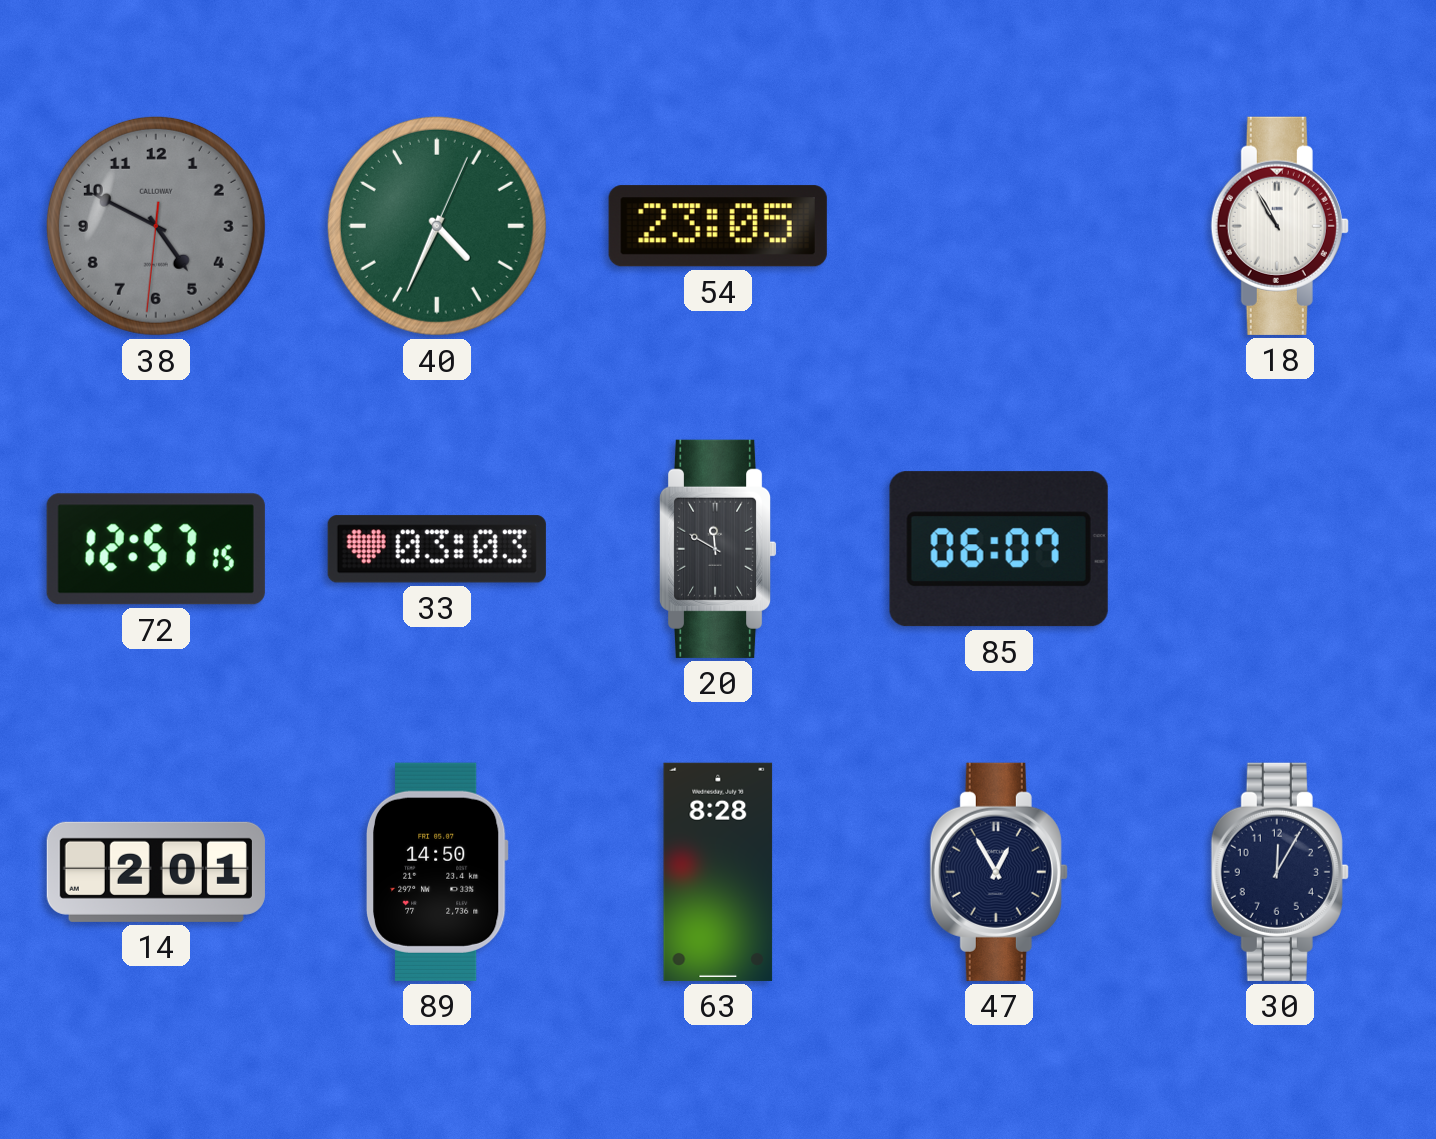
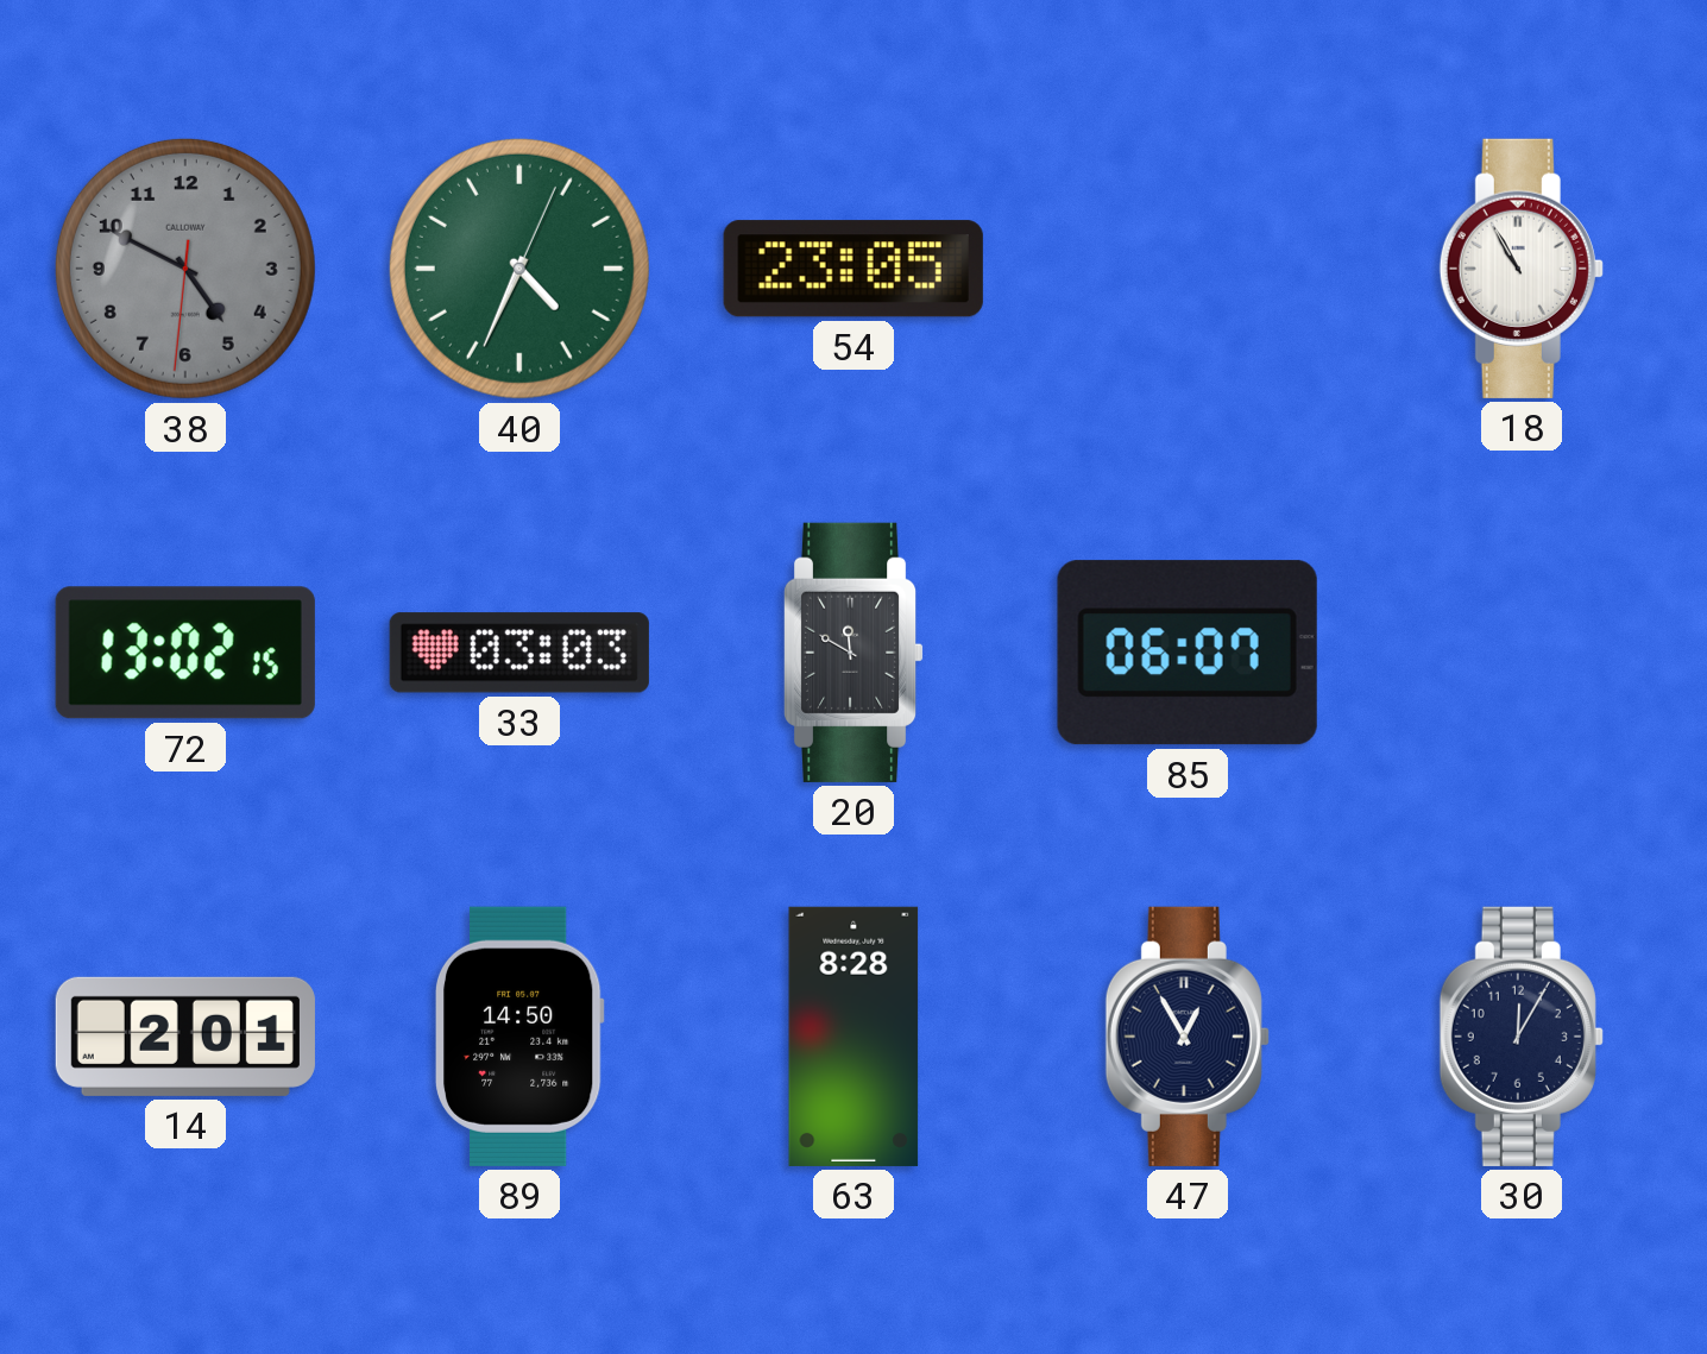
72: 12:57 -> 13:02 (185, 653)
